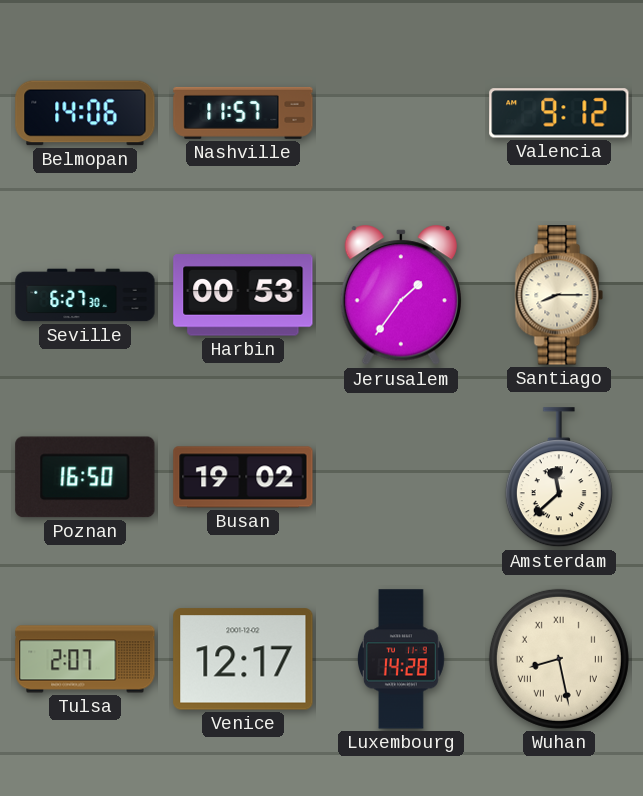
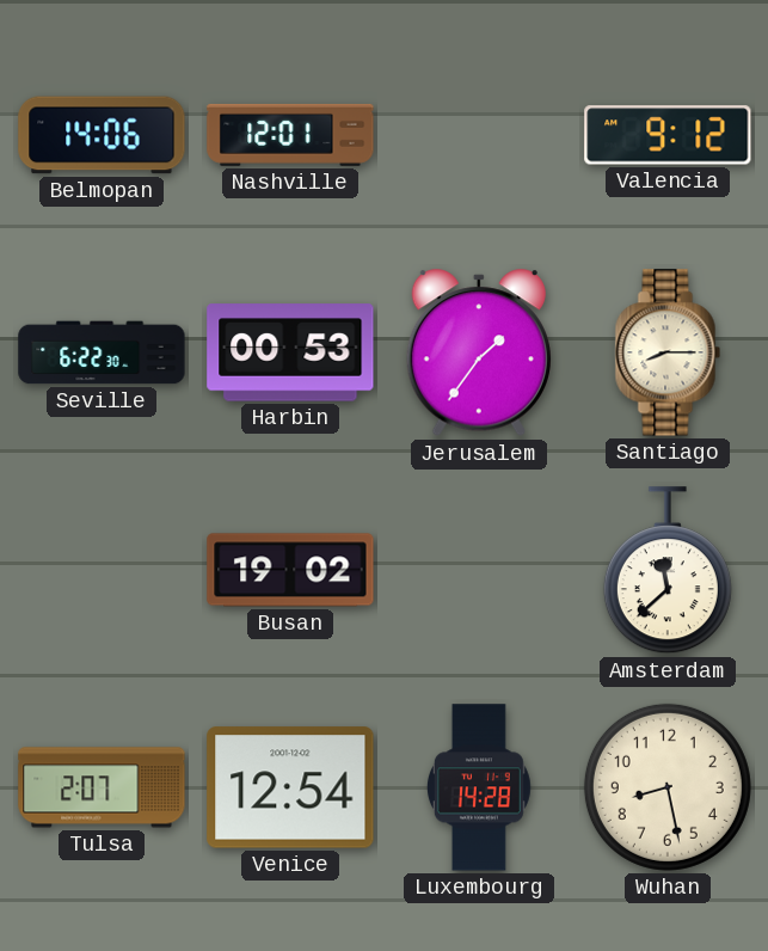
Nashville: 11:57 -> 12:01 (290, 135)
Seville: 6:27 -> 6:22 (102, 352)
Poznan: 16:50 -> none (85, 477)
Venice: 12:17 -> 12:54 (290, 787)
Wuhan numerals: Roman -> Arabic (668, 787)
